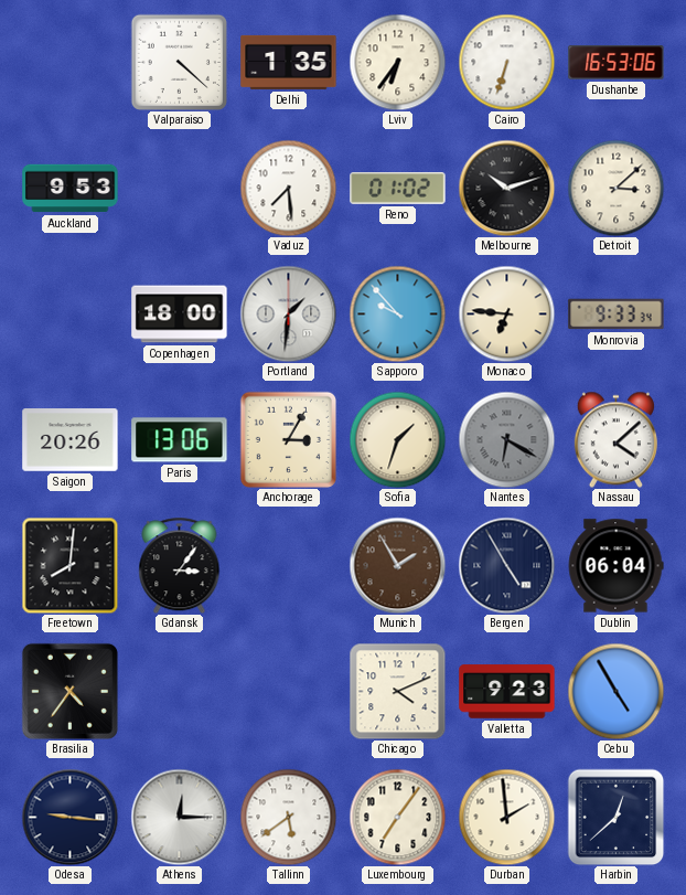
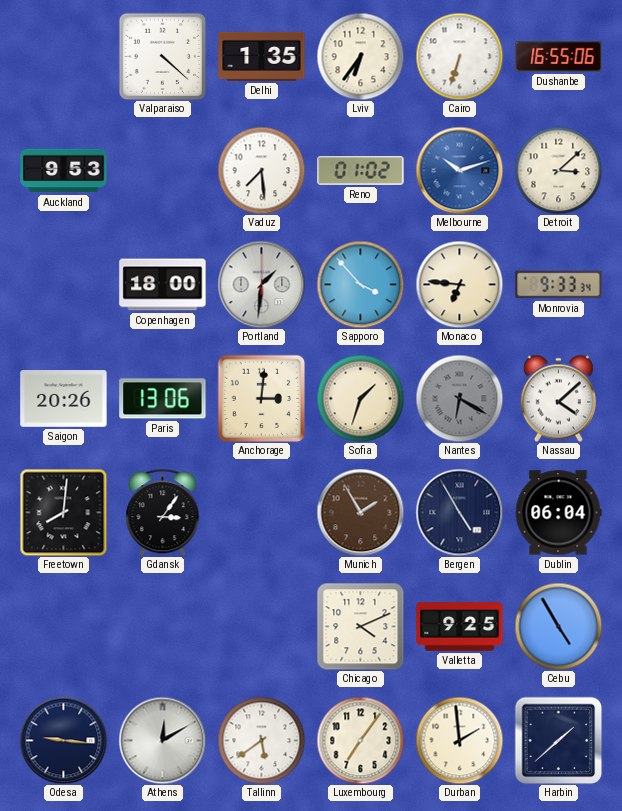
Dushanbe: 16:53 -> 16:55 (559, 57)
Melbourne dial: black -> blue (459, 170)
Sapporo: 9:53 -> 3:53 (360, 284)
Anchorage: 3:05 -> 3:01 (261, 398)
Brasilia: 4:36 -> none (69, 691)
Valletta: 9:23 -> 9:25 (460, 627)
Athens: 12:15 -> 12:10 (162, 740)
Harbin: 12:38 -> 1:38 (558, 740)
